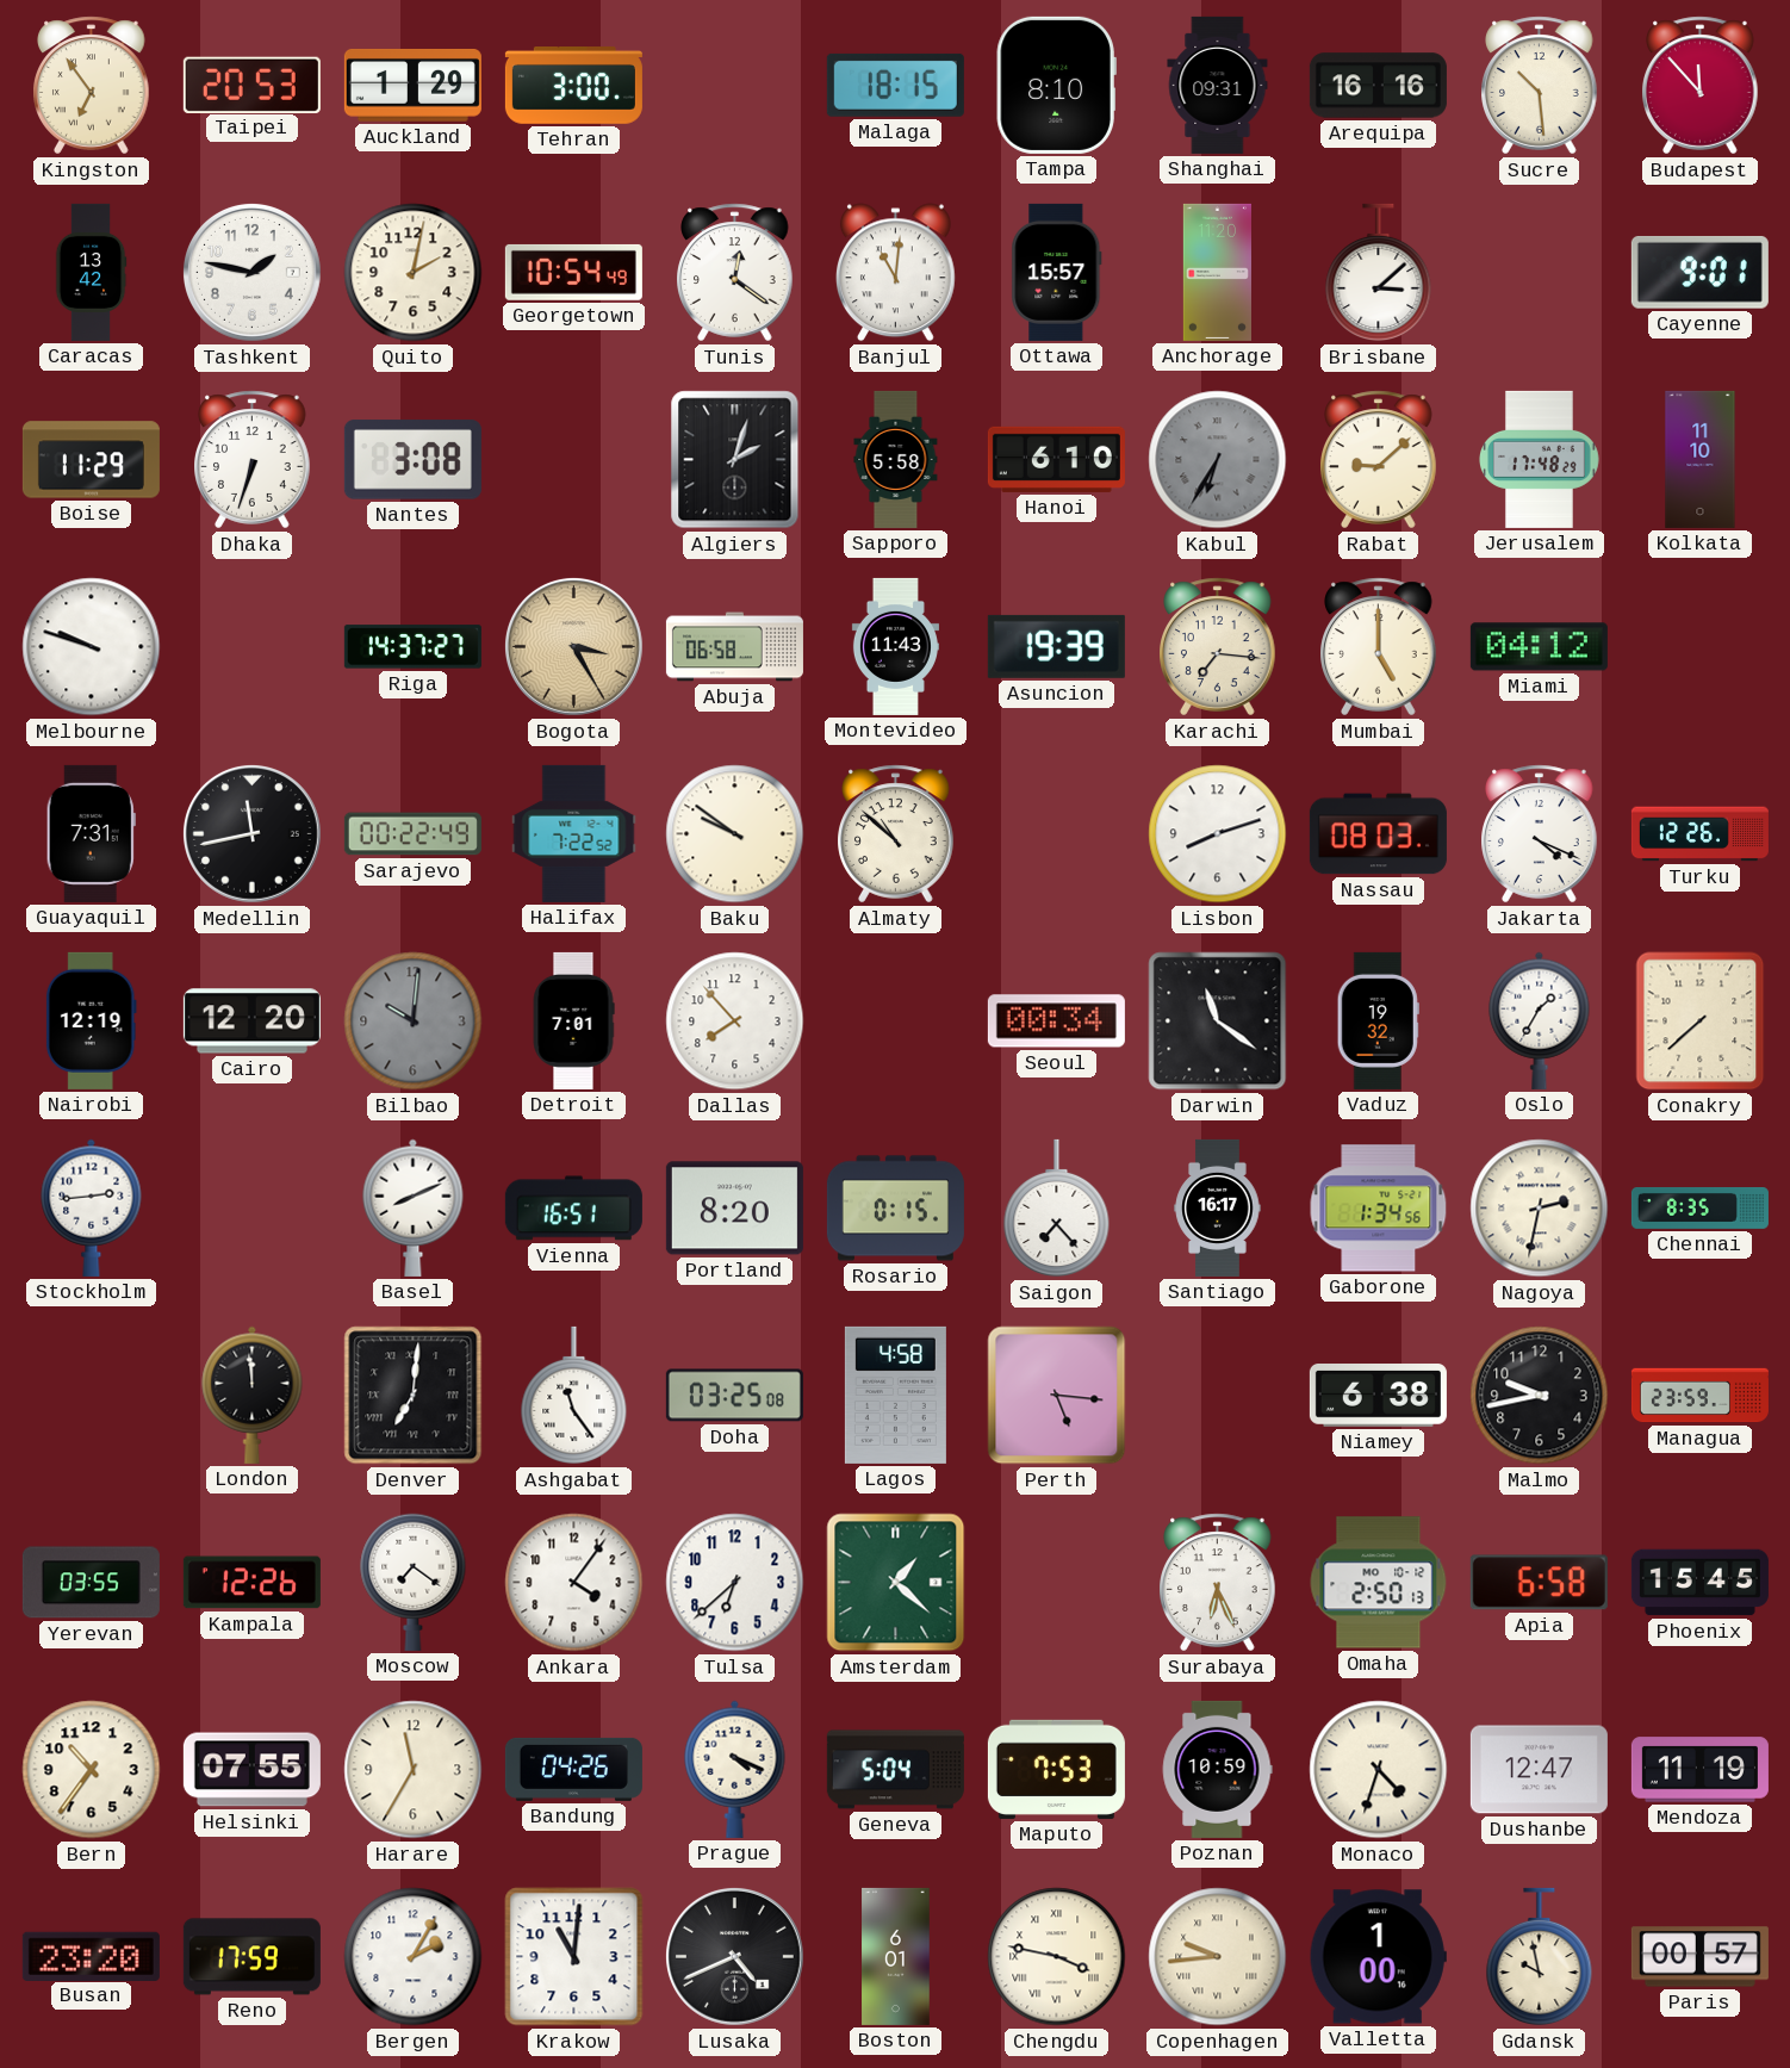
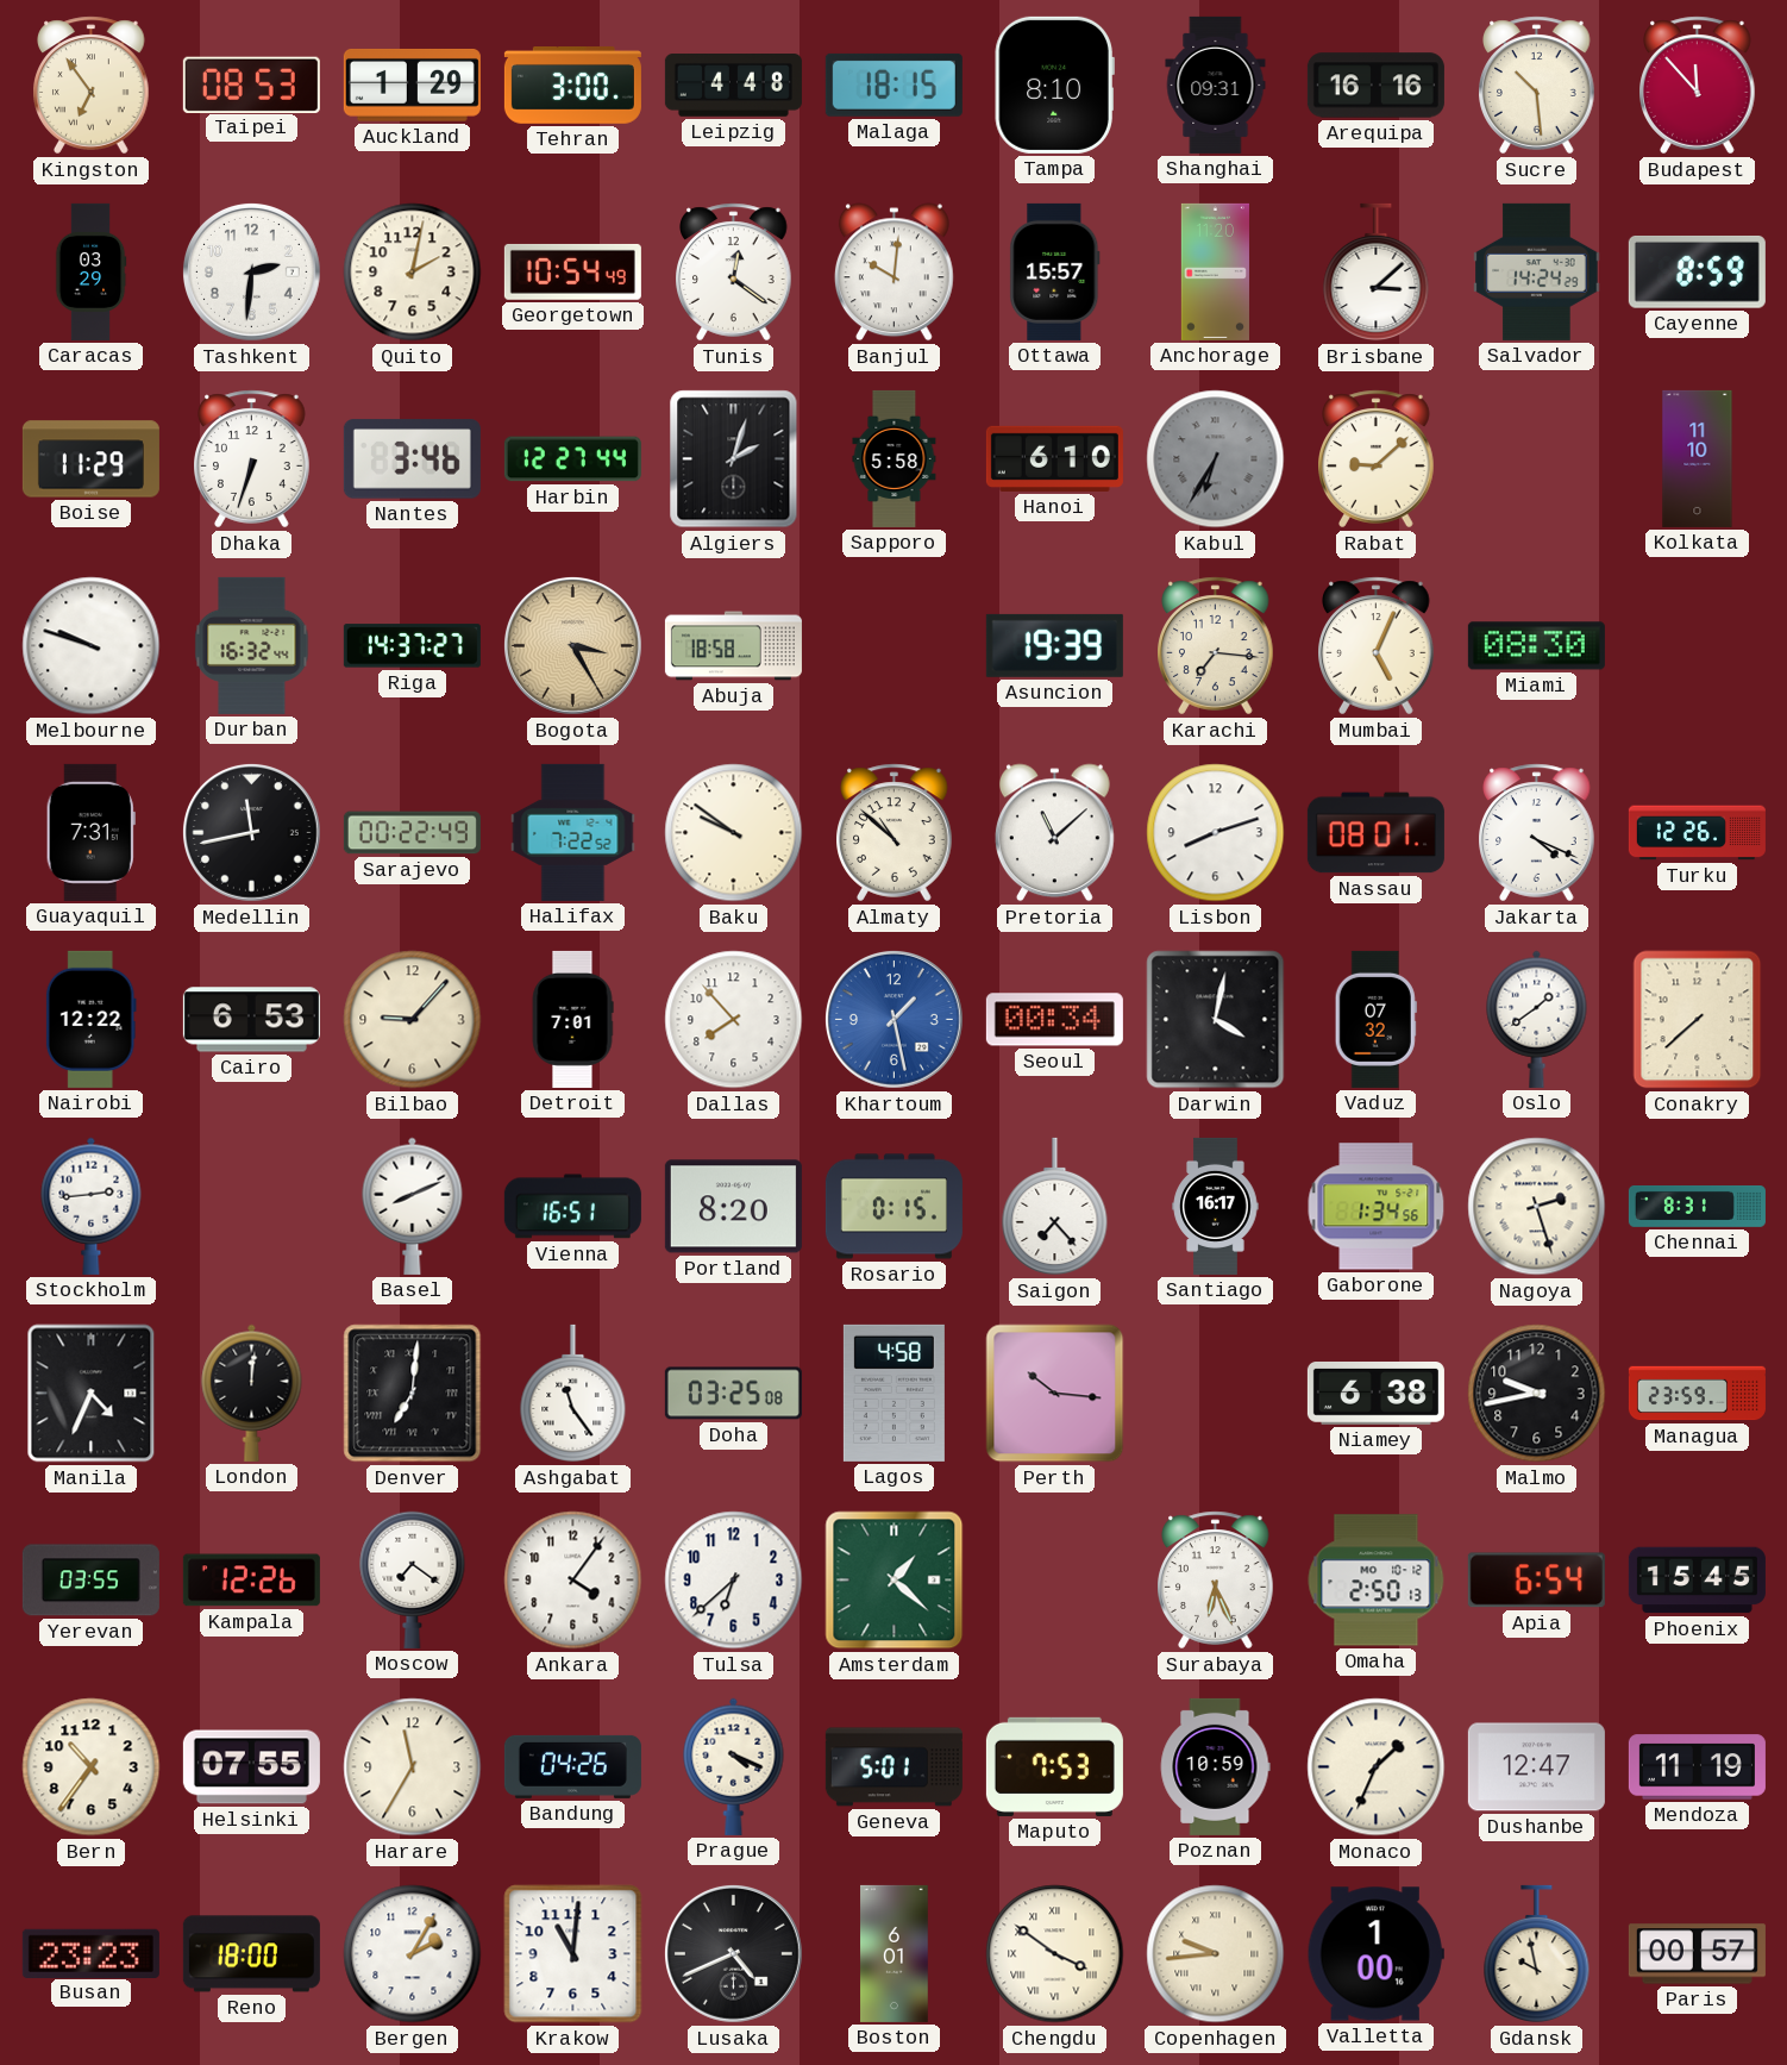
Taipei: 20:53 -> 08:53 (251, 85)
Leipzig: none -> 4:48 (733, 86)
Caracas: 13:42 -> 03:29 (90, 271)
Tashkent: 1:47 -> 2:31 (251, 271)
Banjul: 11:01 -> 10:01 (893, 273)
Salvador: none -> 14:24 (1537, 271)
Cayenne: 9:01 -> 8:59 (1697, 271)
Nantes: 3:08 -> 3:46 (412, 459)
Harbin: none -> 12:27 (572, 459)
Jerusalem: 17:48 -> none (1540, 459)
Durban: none -> 16:32 (252, 645)
Abuja: 06:58 -> 18:58 (733, 646)
Montevideo: 11:43 -> none (895, 646)
Mumbai: 5:00 -> 5:04 (1377, 646)
Miami: 04:12 -> 08:30 (1536, 646)
Pretoria: none -> 11:08 (1054, 833)
Nassau: 08:03 -> 08:01 (1375, 833)
Nairobi: 12:19 -> 12:22 (90, 1019)
Cairo: 12:20 -> 6:53 (251, 1020)
Bilbao: 10:01 -> 9:07 (413, 1020)
Bilbao dial: grey -> cream (413, 1020)
Khartoum: none -> 1:28 (893, 1019)
Darwin: 11:21 -> 4:02 (1216, 1020)
Vaduz: 19:32 -> 07:32 (1375, 1019)
Oslo: 1:35 -> 1:39 (1537, 1019)
Nagoya: 2:32 -> 2:27 (1537, 1207)
Chennai: 8:35 -> 8:31 (1697, 1207)
Manila: none -> 4:34 (92, 1394)
London: 11:59 -> 12:01 (252, 1393)
Perth: 5:16 -> 10:16 (1055, 1394)
Apia: 6:58 -> 6:54 (1536, 1581)
Geneva: 5:04 -> 5:01 (893, 1767)
Monaco: 4:33 -> 1:34 (1377, 1767)
Busan: 23:20 -> 23:23 (90, 1953)
Reno: 17:59 -> 18:00 (251, 1954)
Chengdu: 3:47 -> 3:51 (1055, 1954)
